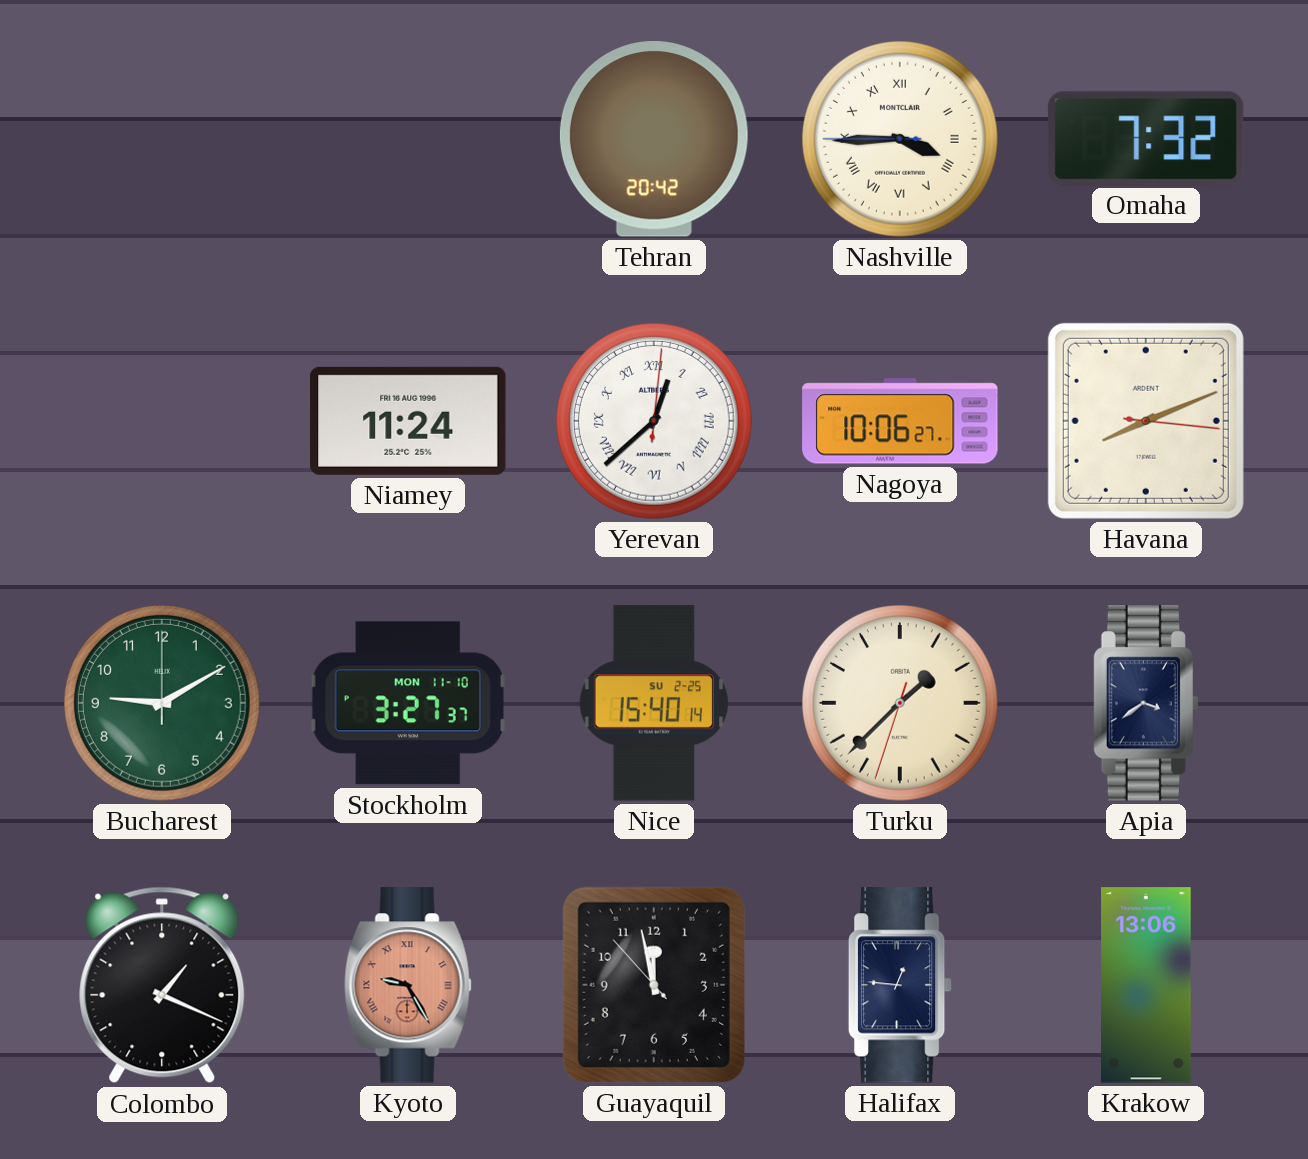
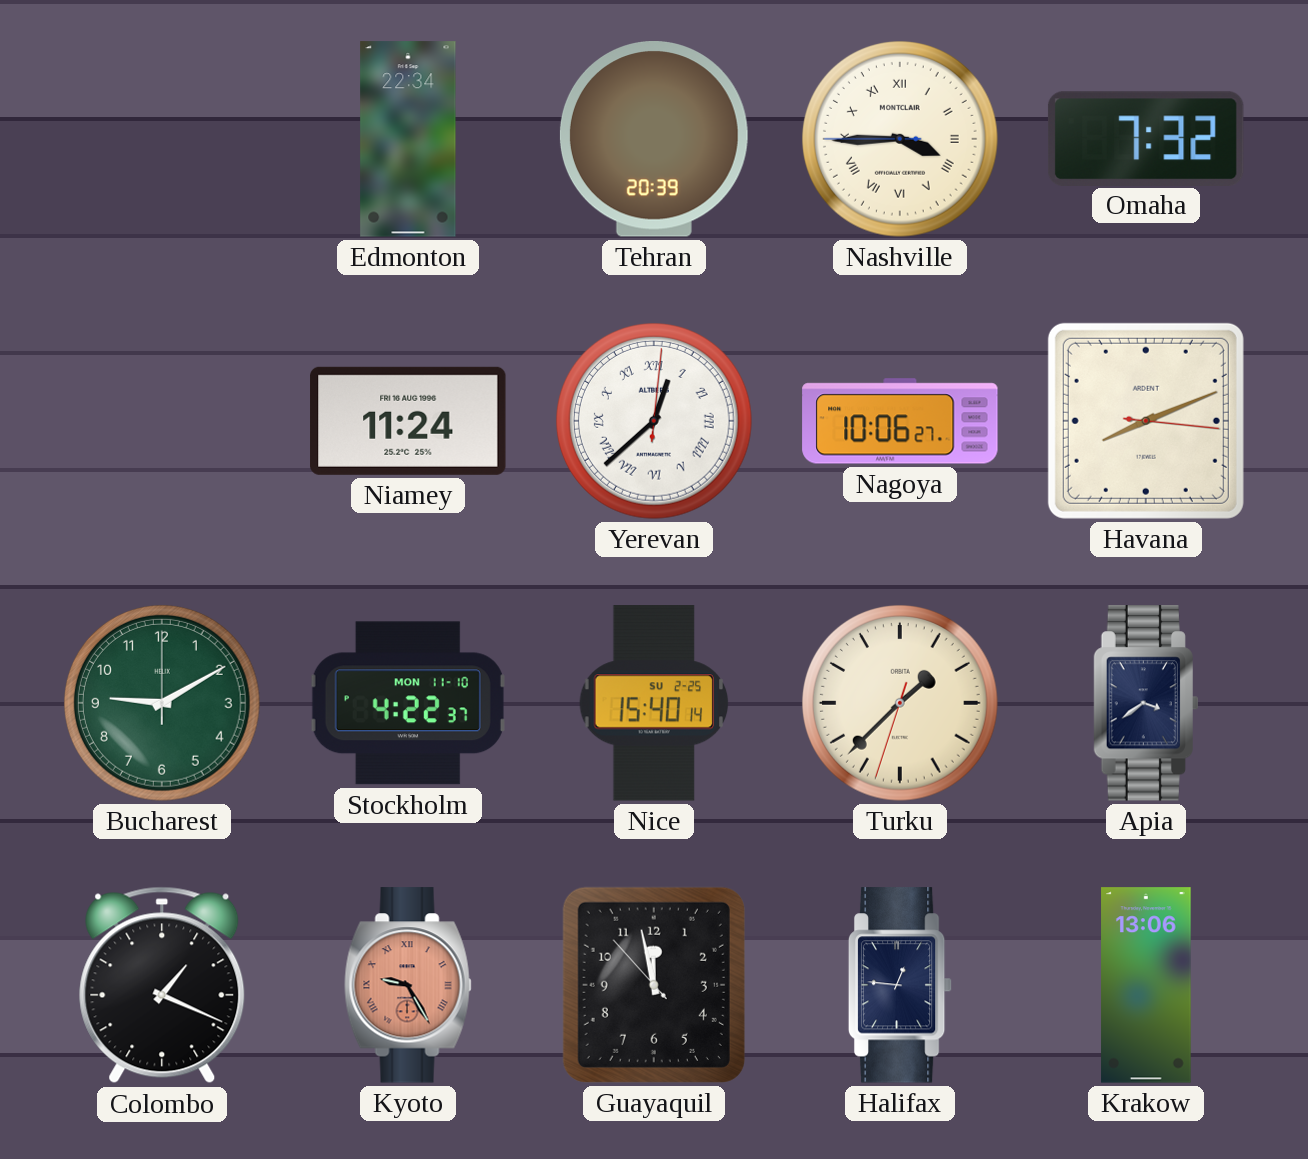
Edmonton: none -> 22:34 (408, 139)
Tehran: 20:42 -> 20:39 (654, 140)
Stockholm: 3:27 -> 4:22 (408, 703)
